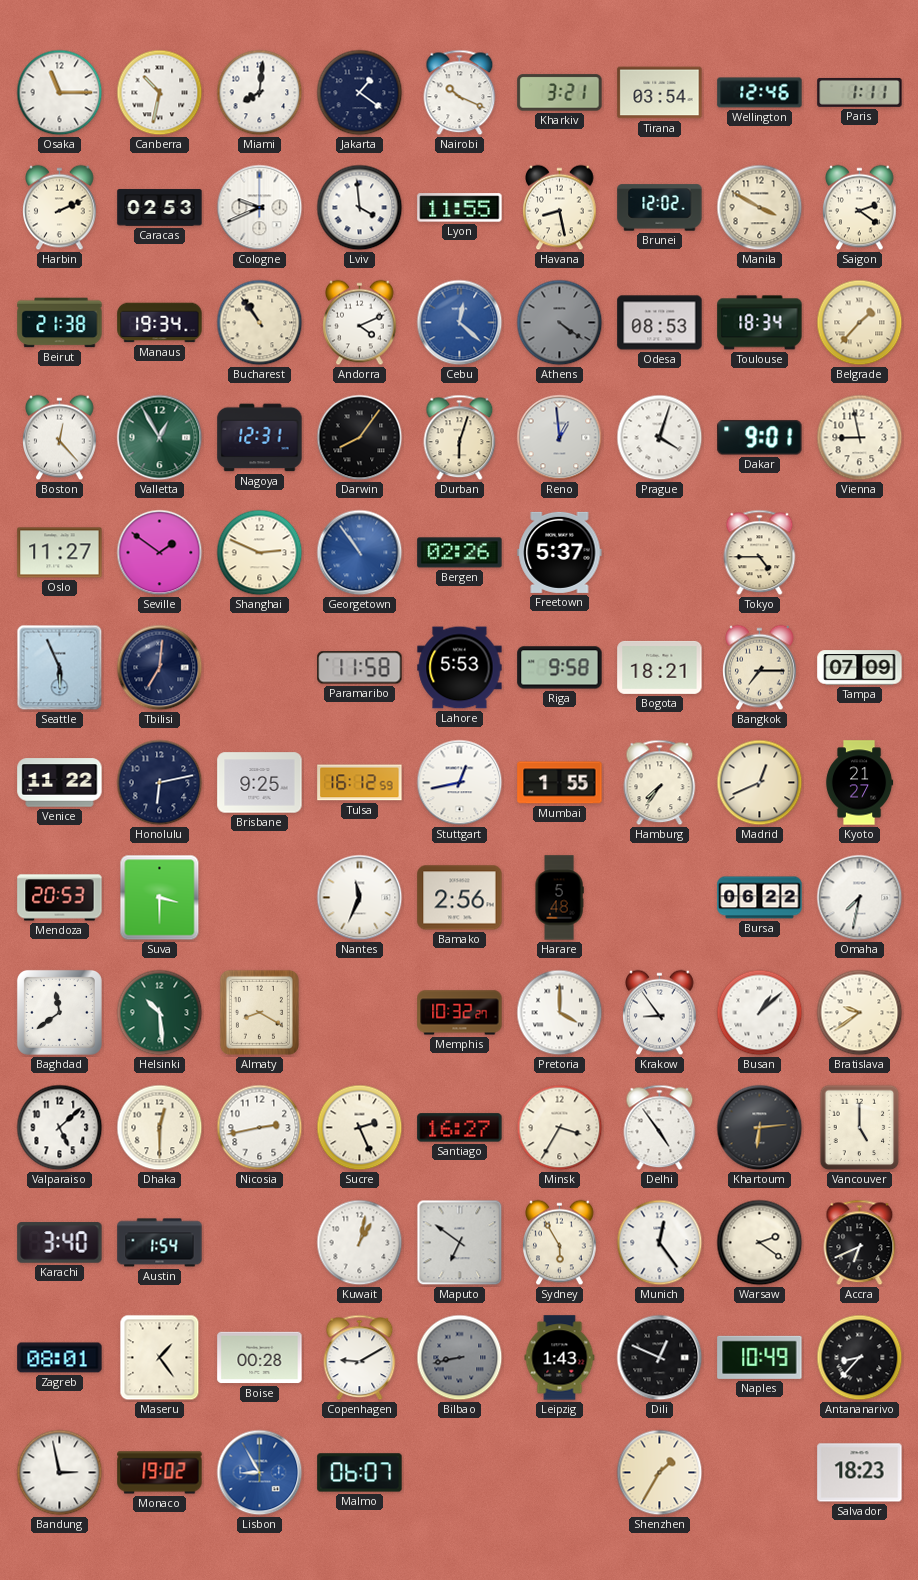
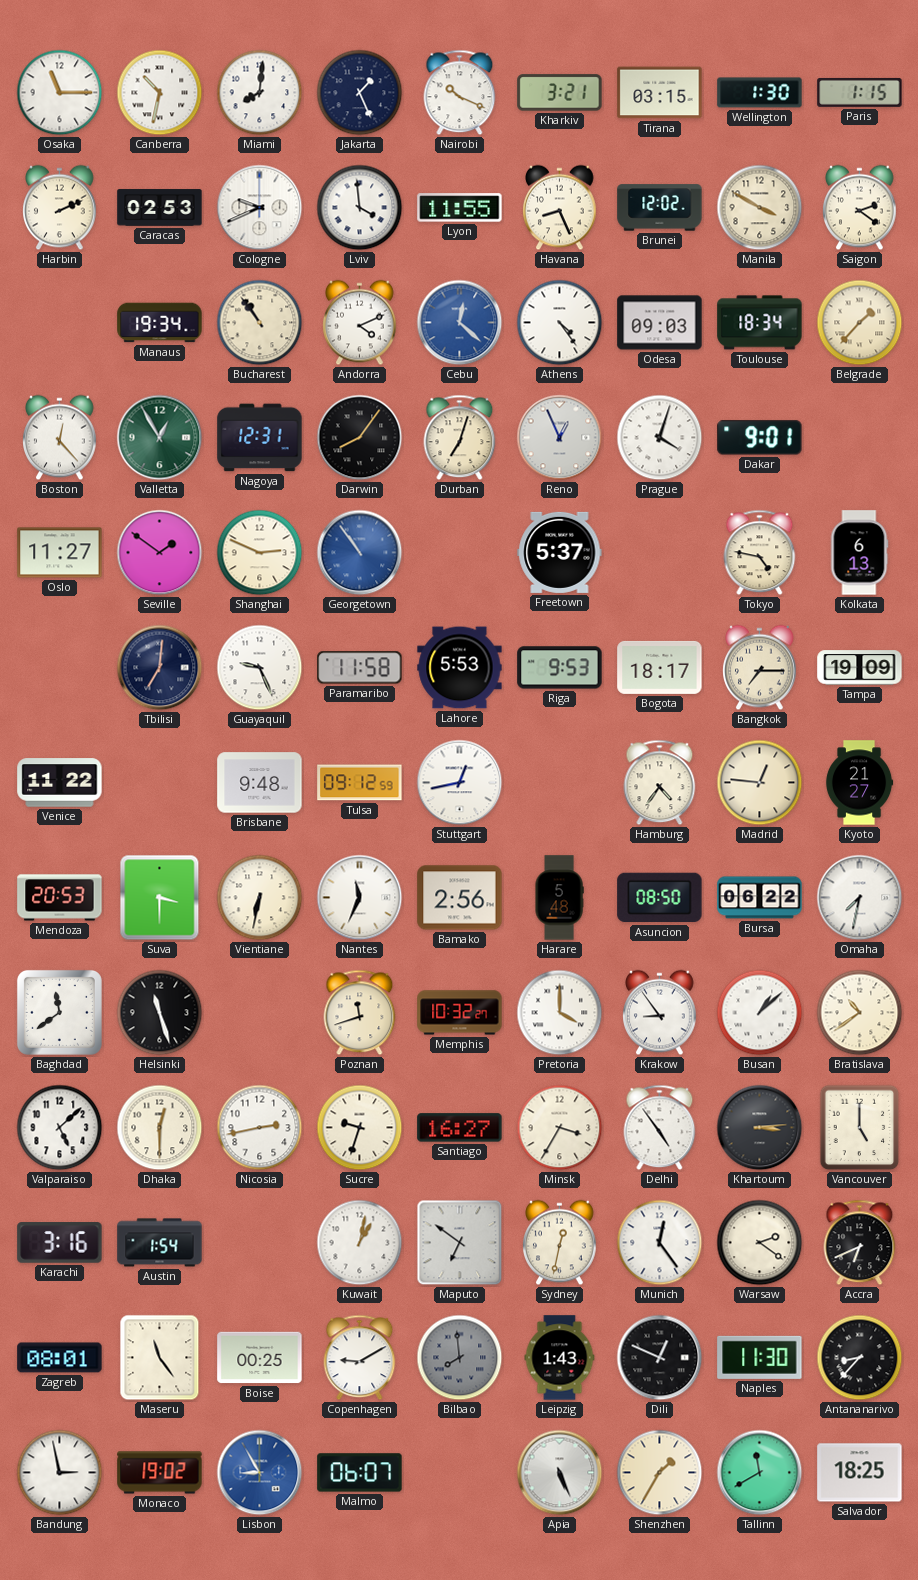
Jakarta: 1:21 -> 1:26 (360, 93)
Tirana: 03:54 -> 03:15 (660, 93)
Wellington: 12:46 -> 1:30 (760, 93)
Paris: 1:11 -> 1:15 (860, 92)
Havana: 8:28 -> 8:26 (560, 208)
Beirut: 21:38 -> none (60, 323)
Athens: 4:21 -> 4:24 (560, 323)
Athens dial: grey -> white (560, 323)
Odesa: 08:53 -> 09:03 (660, 323)
Durban: 6:03 -> 7:03 (460, 438)
Reno: 12:59 -> 12:56 (560, 438)
Vienna: 8:58 -> none (860, 438)
Bergen: 02:26 -> none (460, 553)
Tokyo: 4:45 -> 4:47 (760, 553)
Kolkata: none -> 6:13 (859, 553)
Seattle: 5:56 -> none (60, 668)
Guayaquil: none -> 9:26 (260, 668)
Riga: 9:58 -> 9:53 (560, 668)
Bogota: 18:21 -> 18:17 (660, 667)
Tampa: 07:09 -> 19:09 (860, 668)
Honolulu: 6:13 -> none (160, 783)
Brisbane: 9:25 -> 9:48 (260, 783)
Tulsa: 16:12 -> 09:12 (360, 783)
Mumbai: 1:55 -> none (560, 783)
Hamburg: 7:36 -> 4:36 (660, 783)
Madrid: 12:41 -> 12:46 (760, 783)
Vientiane: none -> 6:32 (260, 898)
Asuncion: none -> 08:50 (660, 898)
Helsinki: 10:29 -> 11:27 (160, 1013)
Helsinki dial: green -> black (160, 1013)
Almaty: 8:20 -> none (259, 1012)
Poznan: none -> 11:42 (360, 1013)
Bratislava: 9:39 -> 10:39 (860, 1013)
Sucre: 2:26 -> 9:33 (360, 1128)
Khartoum: 6:14 -> 3:14 (760, 1128)
Karachi: 3:40 -> 3:16 (60, 1243)
Sydney: 5:55 -> 12:32 (560, 1243)
Maseru: 1:24 -> 11:24 (160, 1358)
Boise: 00:28 -> 00:25 (260, 1358)
Bilbao: 8:43 -> 7:59 (460, 1358)
Naples: 10:49 -> 11:30 (760, 1357)
Apia: none -> 5:26 (560, 1473)
Tallinn: none -> 11:40 (760, 1473)
Salvador: 18:23 -> 18:25 (860, 1473)
